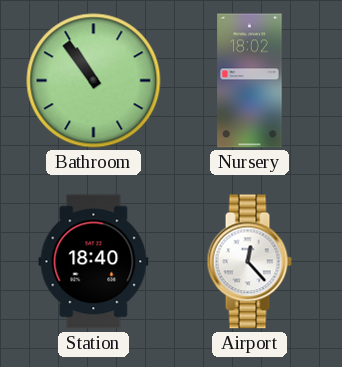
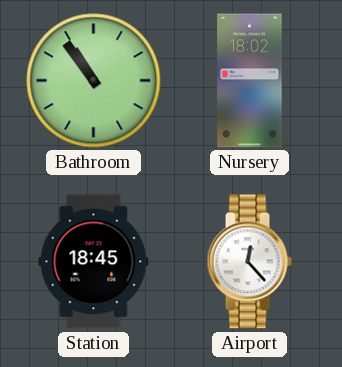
Station: 18:40 -> 18:45 (94, 262)
